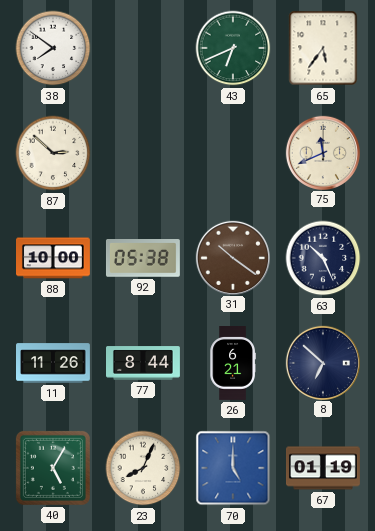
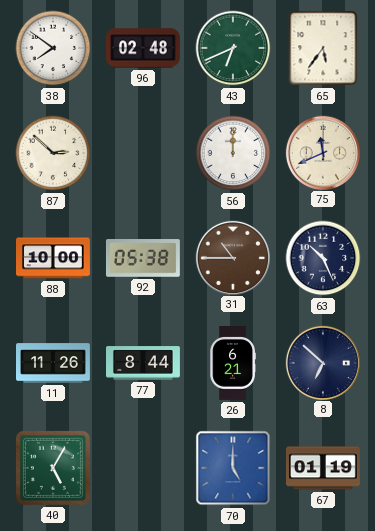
96: none -> 02:48 (143, 48)
56: none -> 12:00 (233, 153)
31: 10:21 -> 10:45 (232, 257)
23: 8:04 -> none (143, 468)
